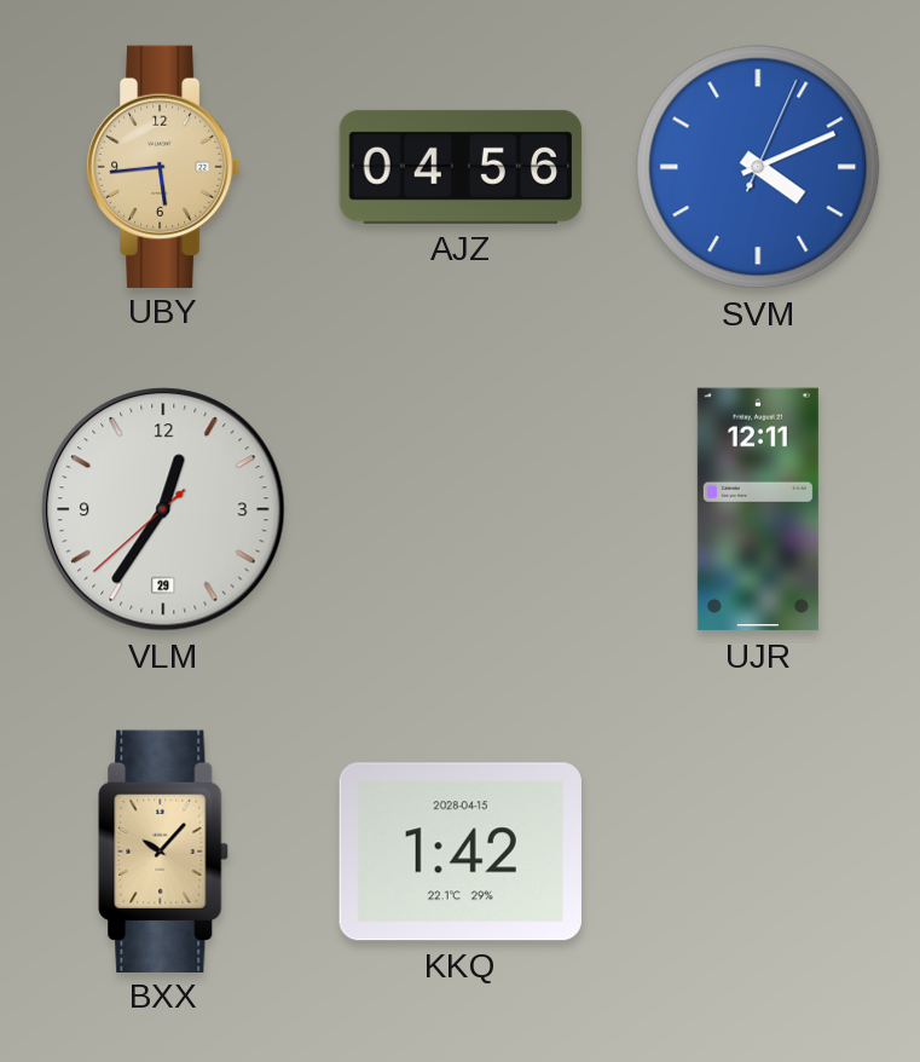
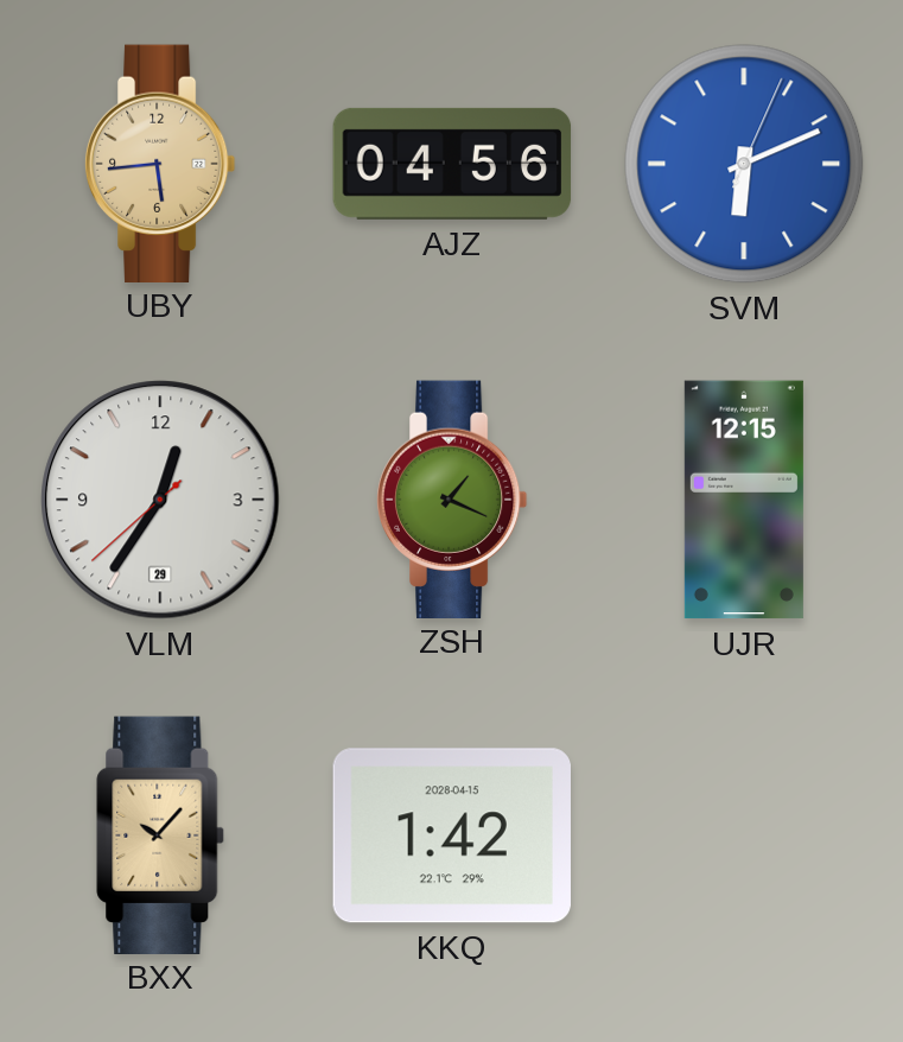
SVM: 4:11 -> 6:11 (744, 164)
ZSH: none -> 1:19 (452, 498)
UJR: 12:11 -> 12:15 (744, 500)
